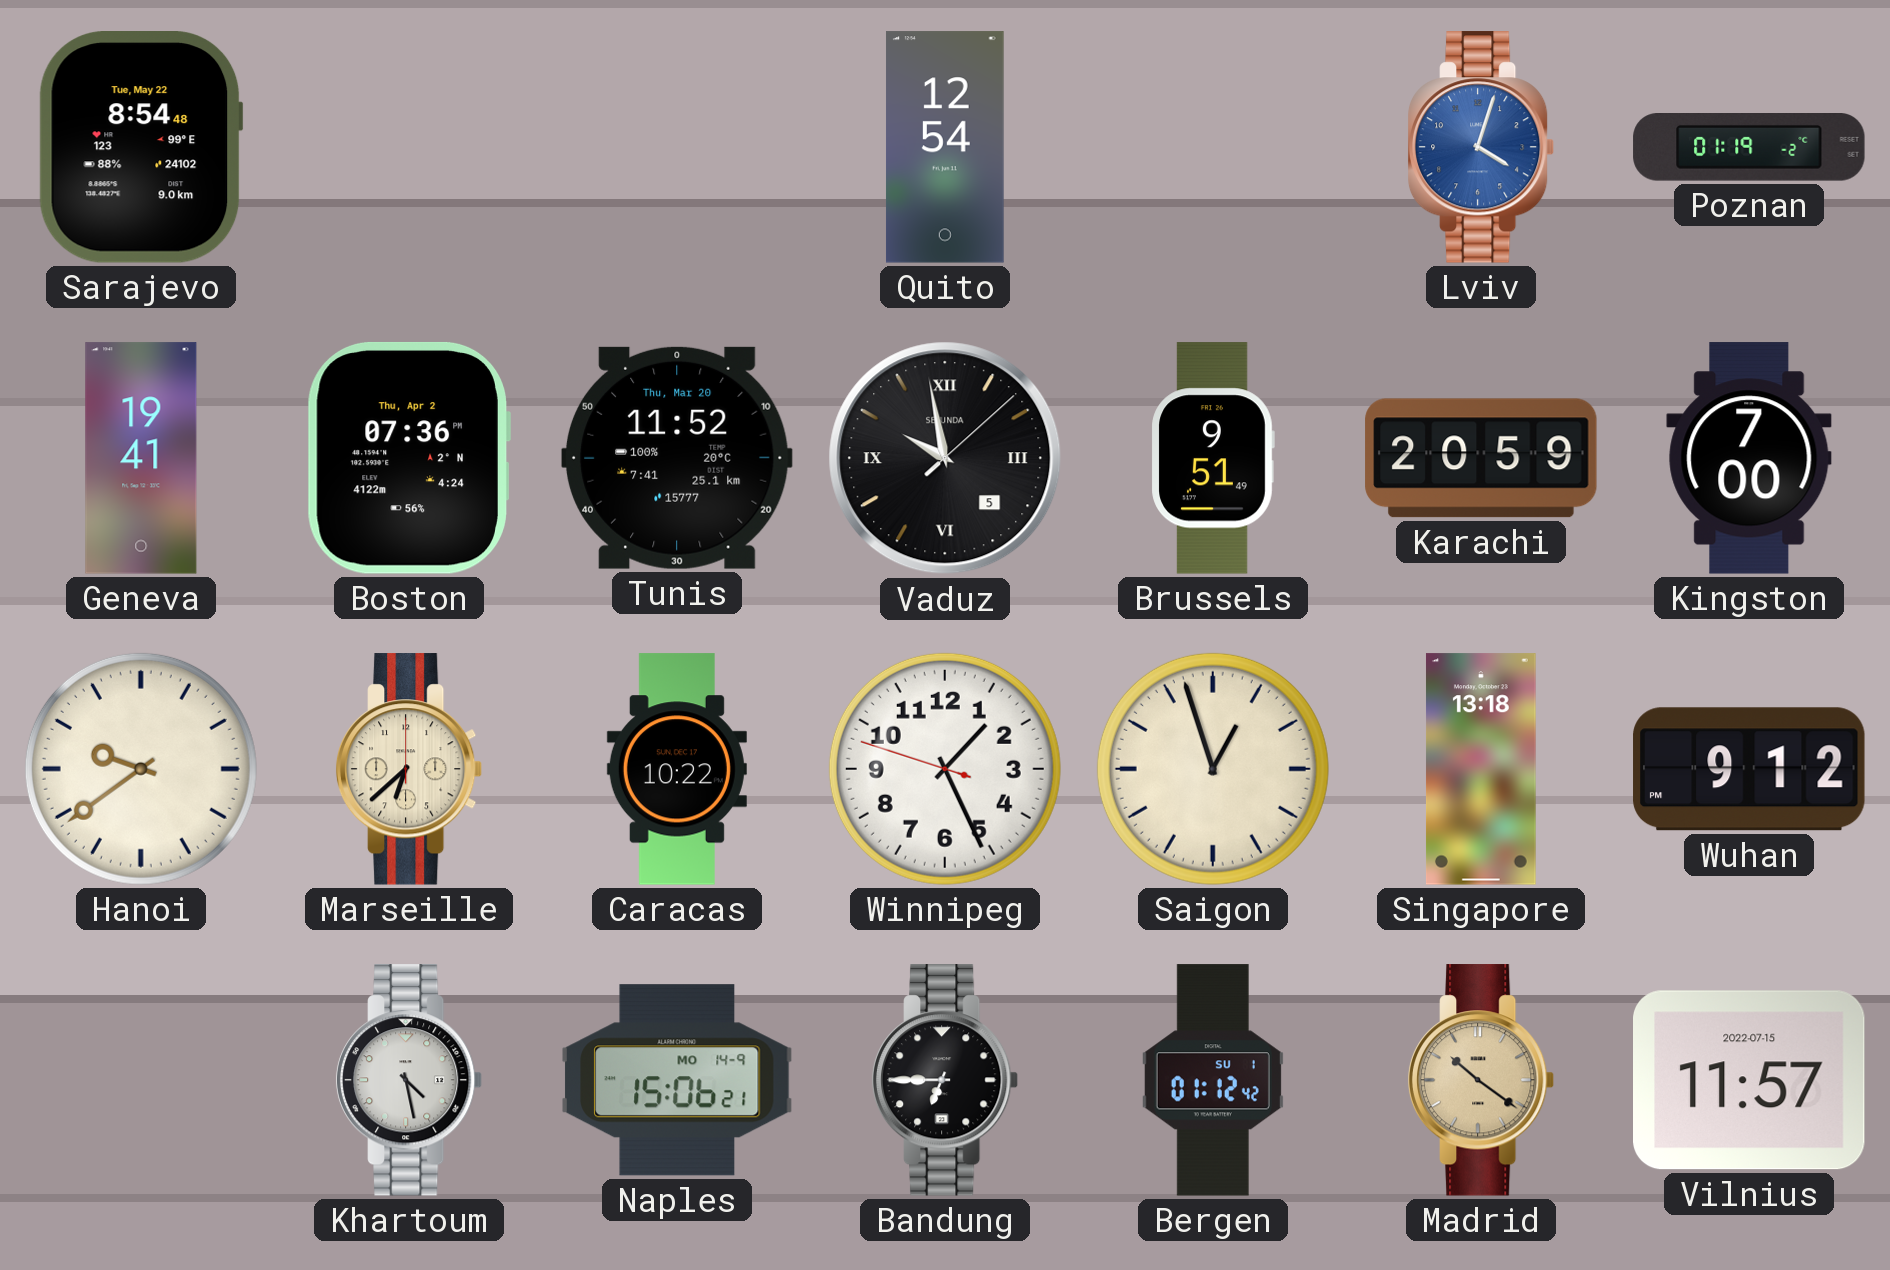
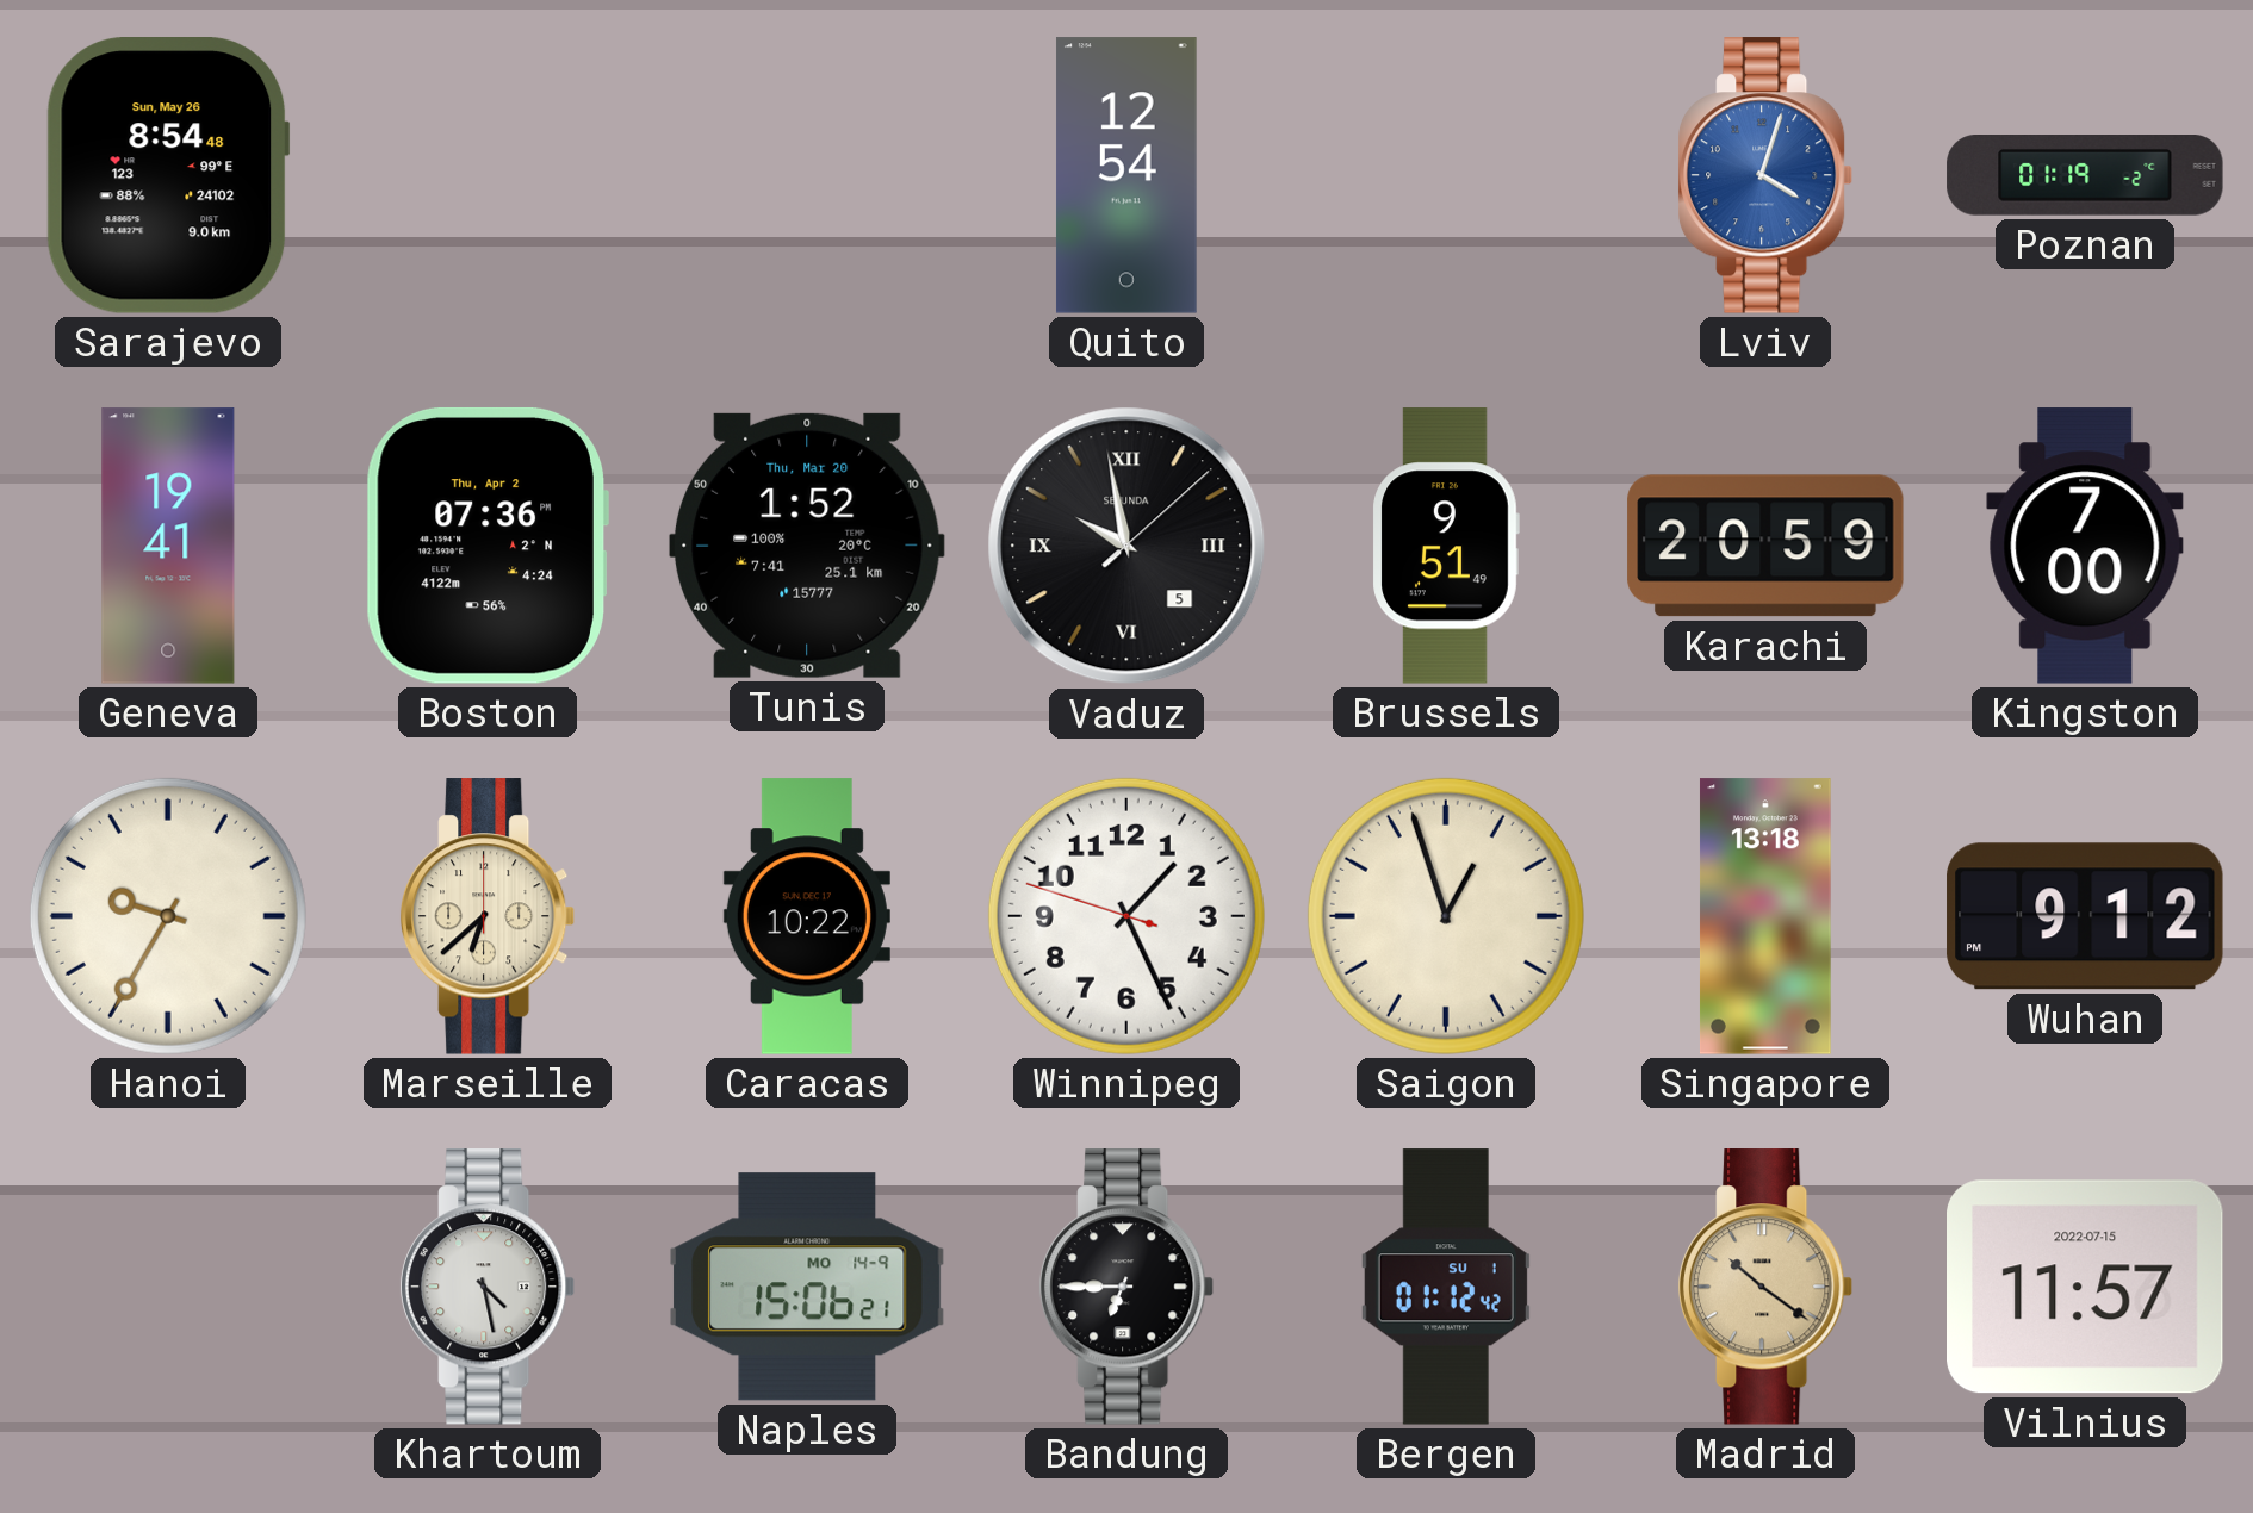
Sarajevo date: Tue, May 22 -> Sun, May 26 (168, 175)
Tunis: 11:52 -> 1:52 (807, 546)
Hanoi: 9:39 -> 9:35 (168, 916)
